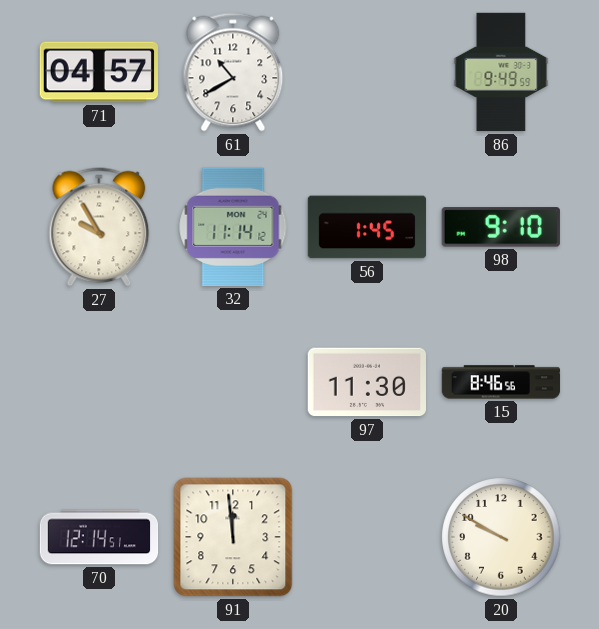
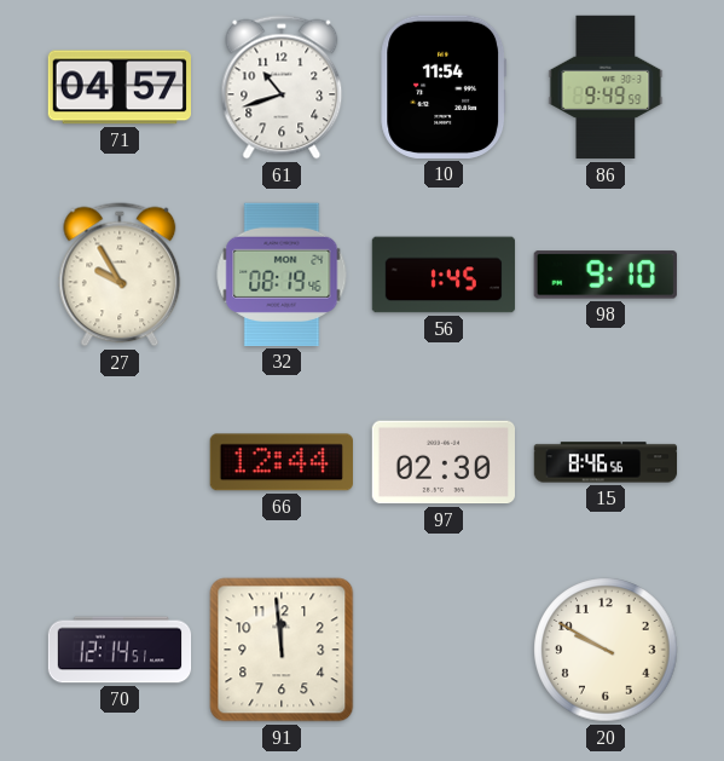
61: 10:40 -> 10:42 (282, 87)
10: none -> 11:54 (444, 87)
32: 11:14 -> 08:19 (282, 275)
66: none -> 12:44 (282, 462)
97: 11:30 -> 02:30 (442, 462)
